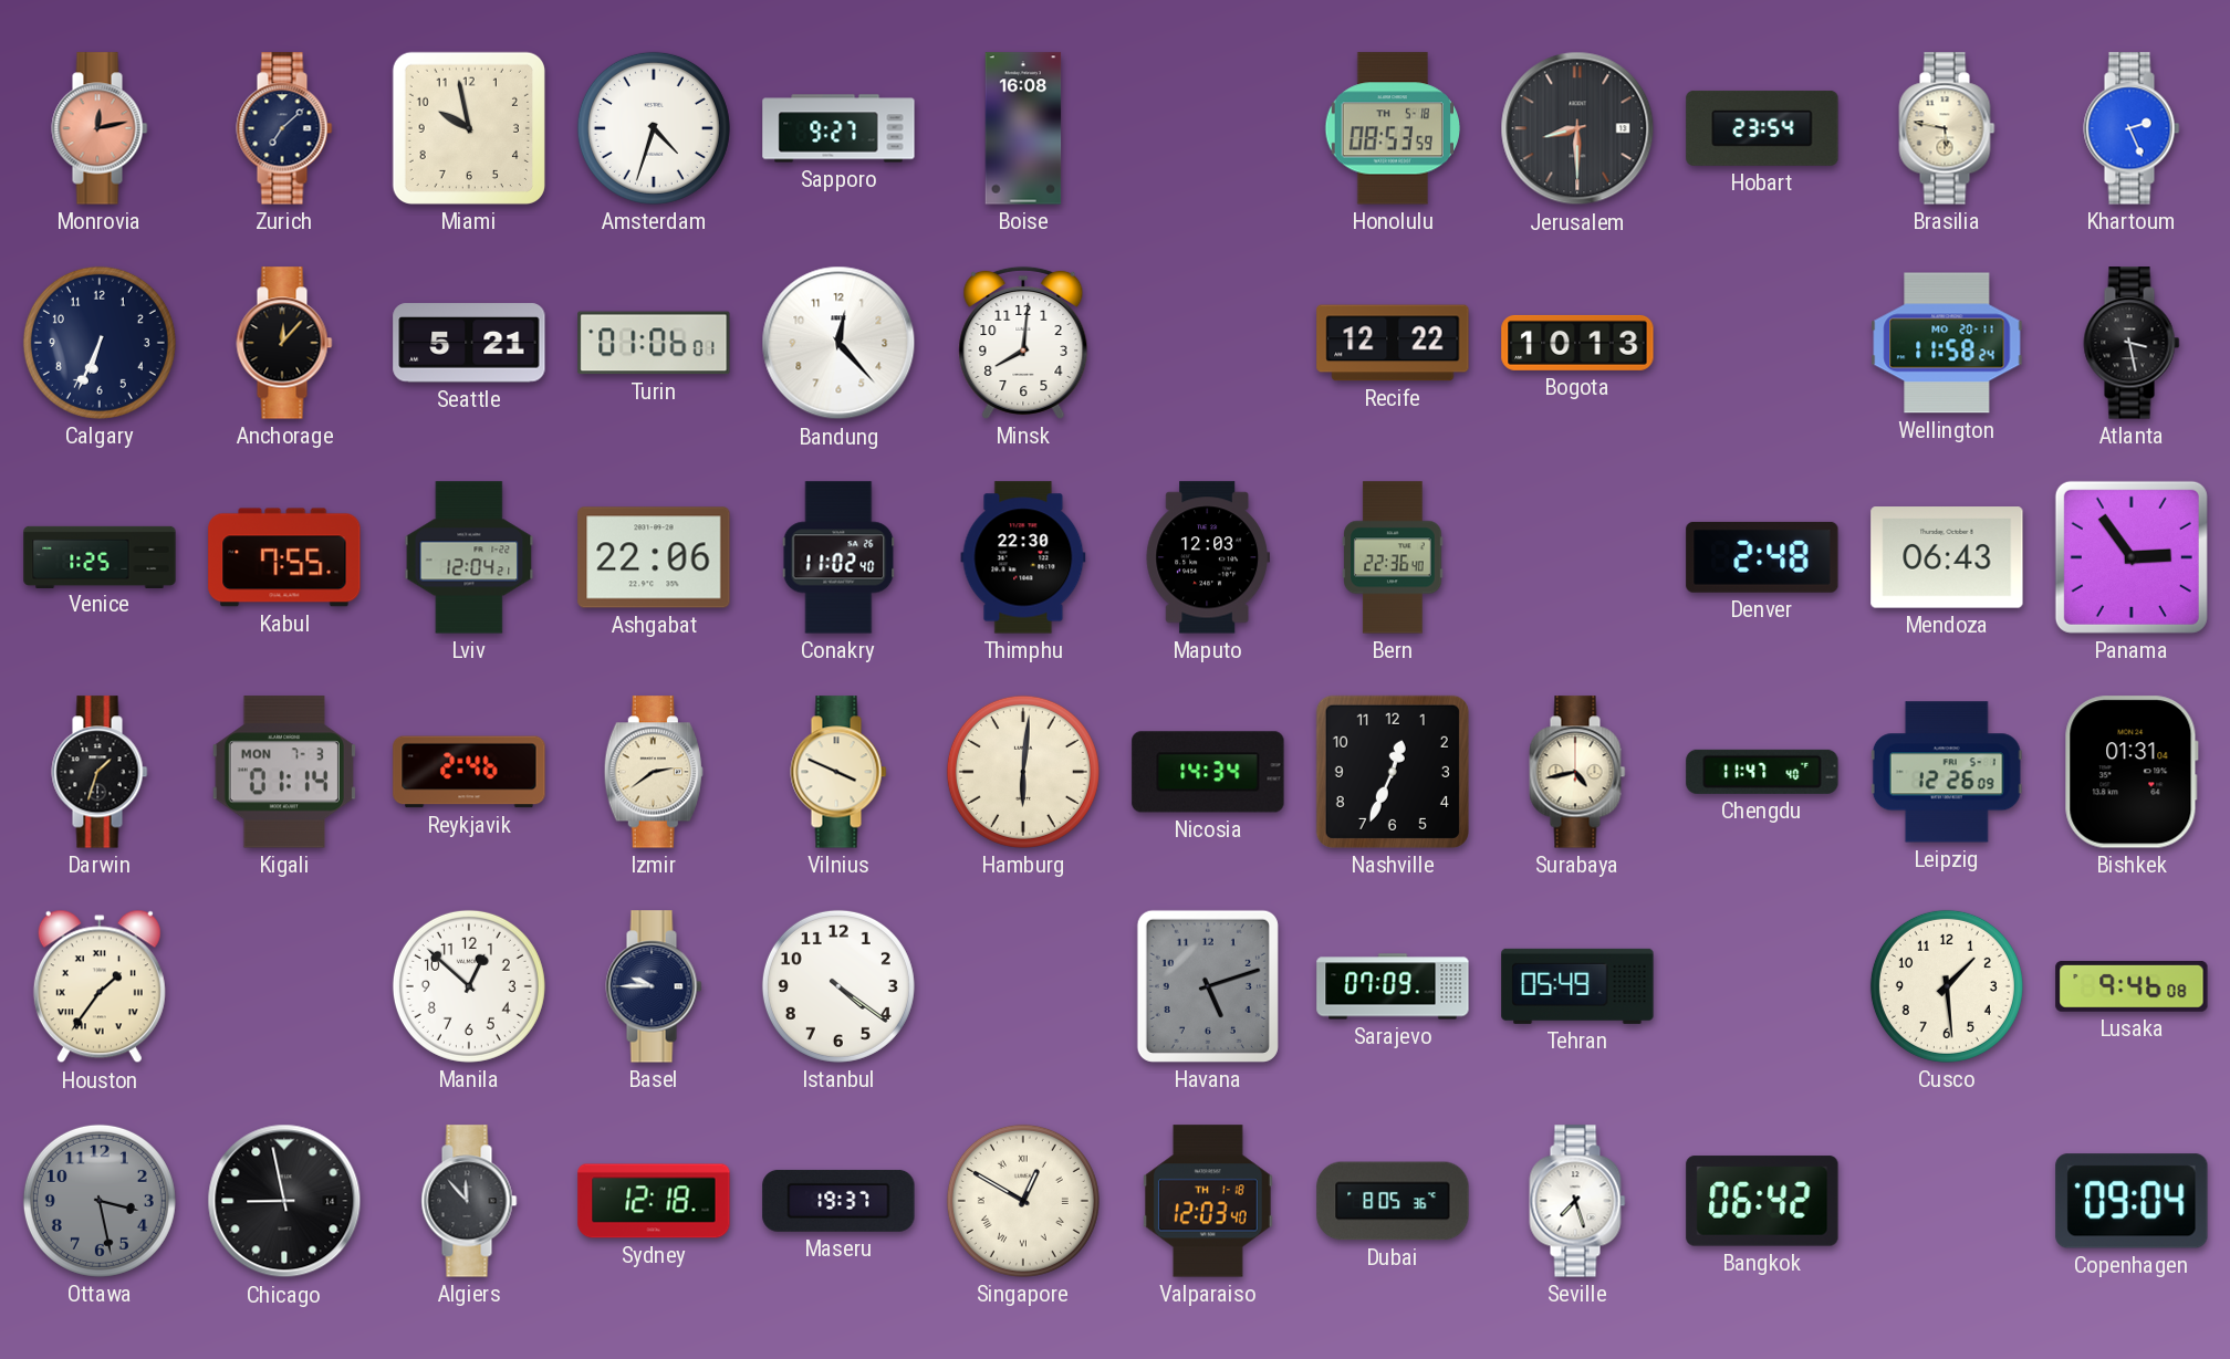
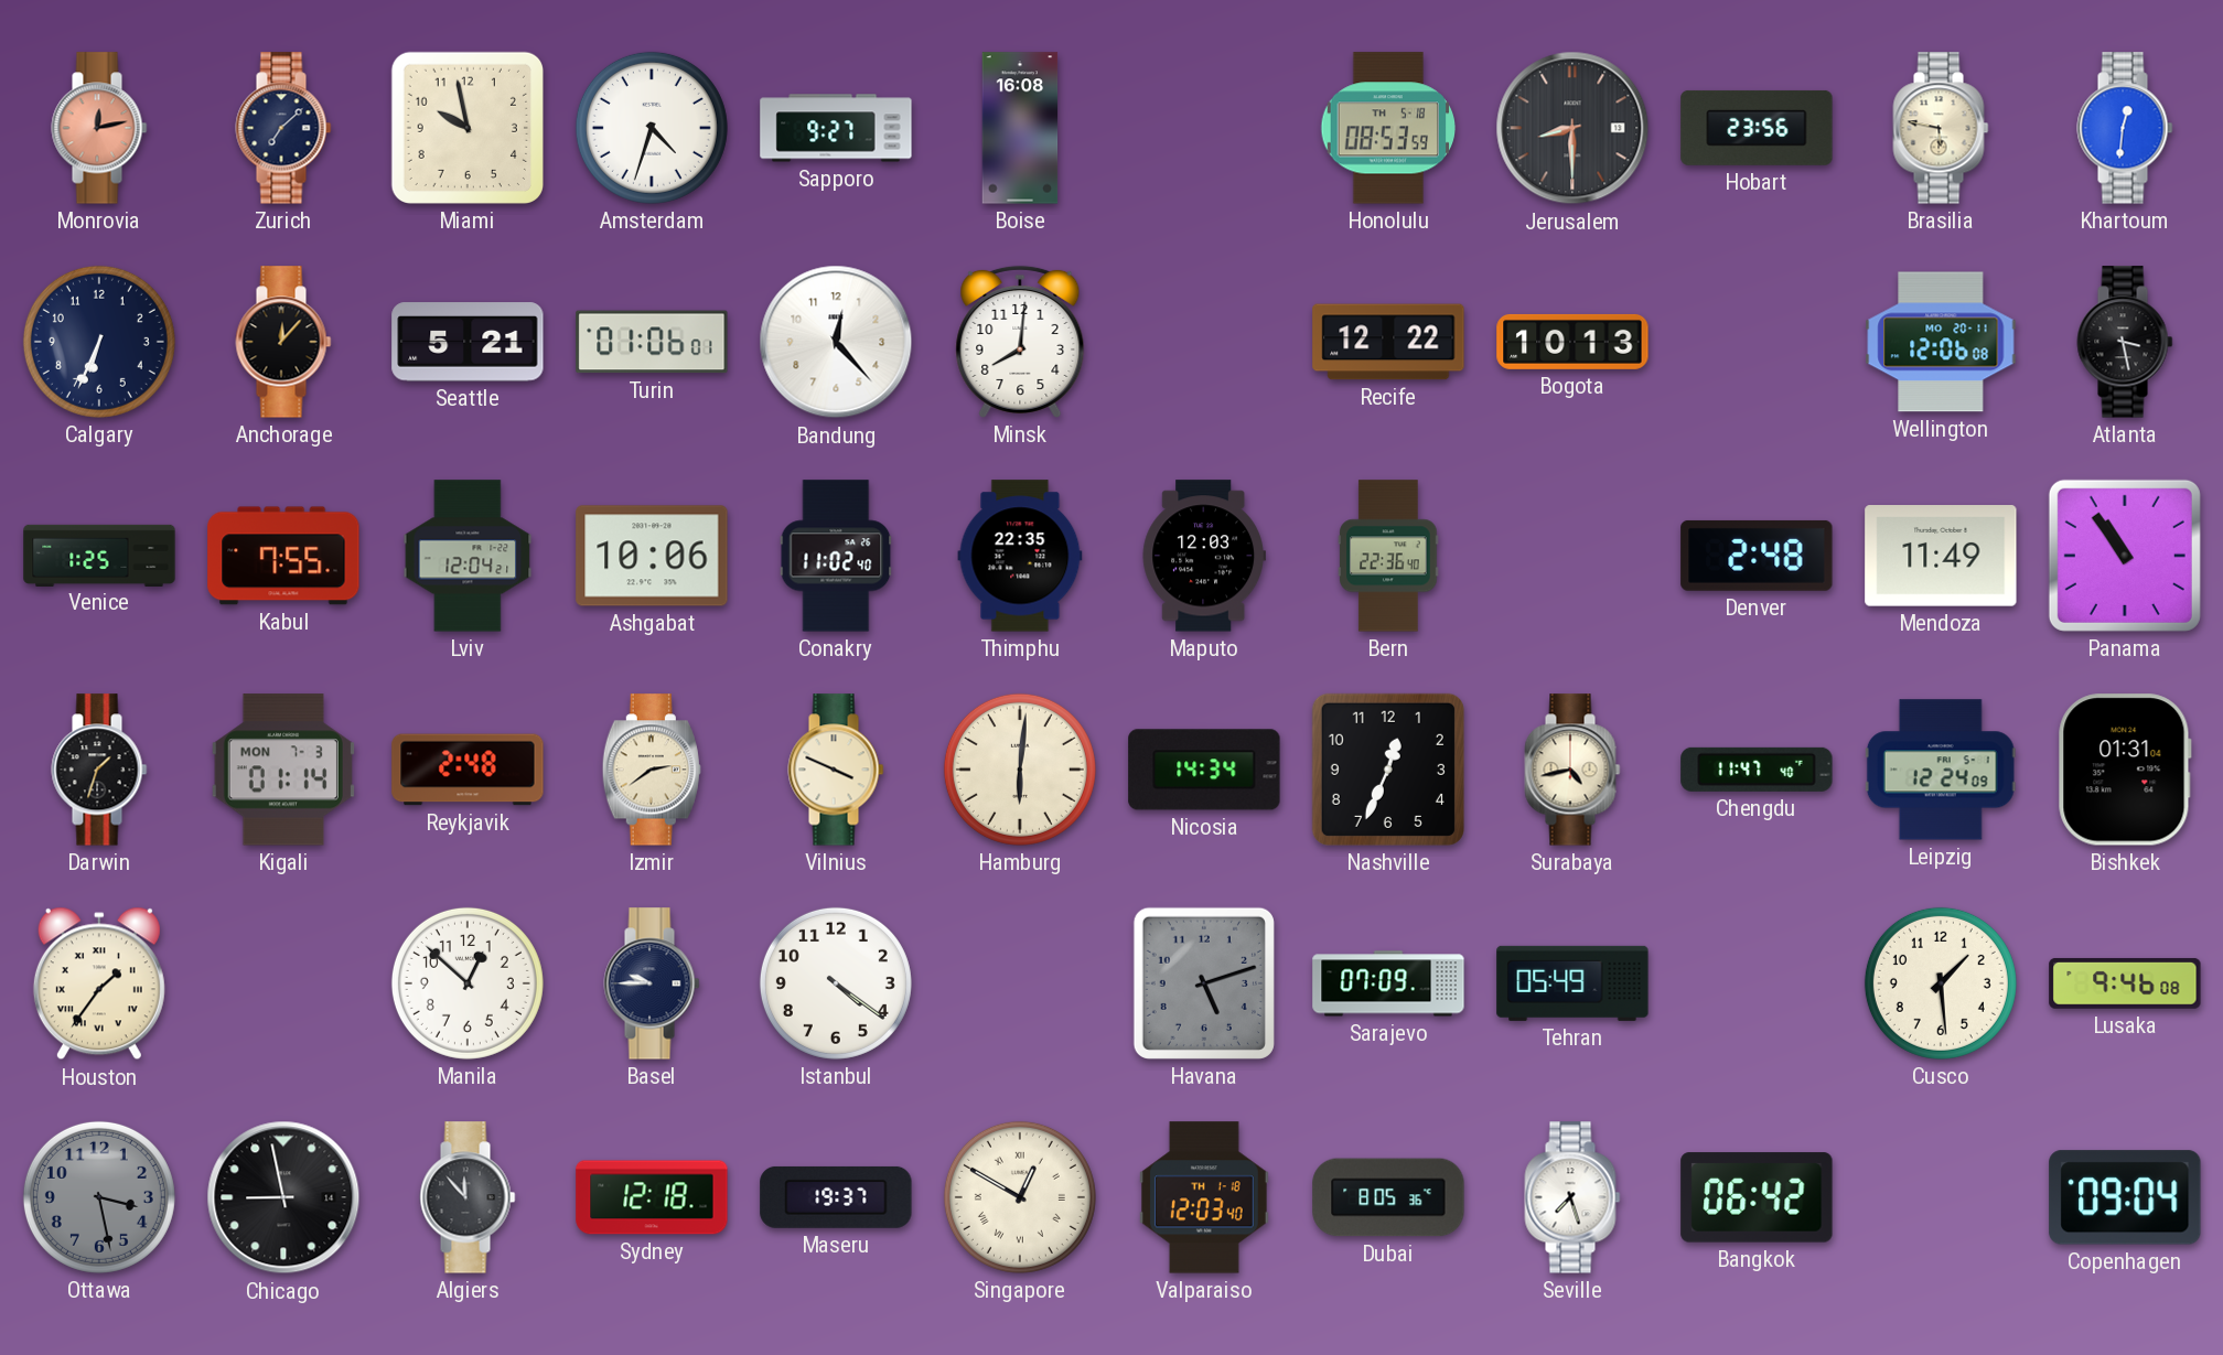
Hobart: 23:54 -> 23:56 (1757, 128)
Khartoum: 2:26 -> 12:31 (2125, 128)
Wellington: 11:58 -> 12:06 (1941, 342)
Ashgabat: 22:06 -> 10:06 (652, 556)
Thimphu: 22:30 -> 22:35 (1020, 556)
Mendoza: 06:43 -> 11:49 (1941, 556)
Panama: 2:54 -> 10:54 (2125, 556)
Reykjavik: 2:46 -> 2:48 (468, 770)
Leipzig: 12:26 -> 12:24 (1941, 770)
